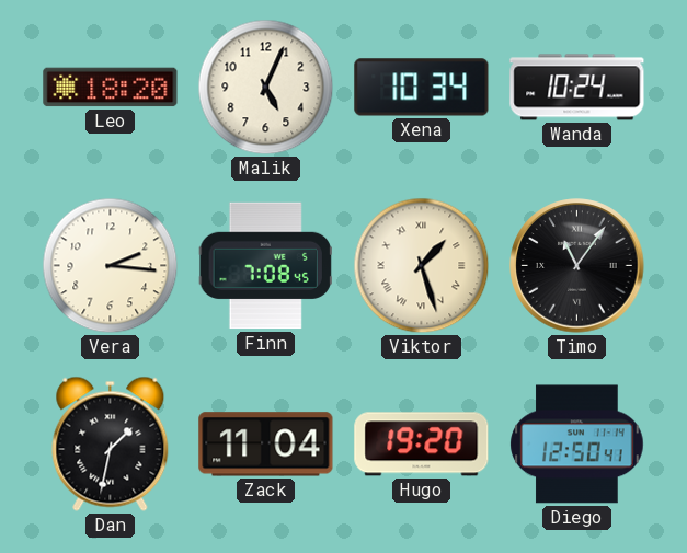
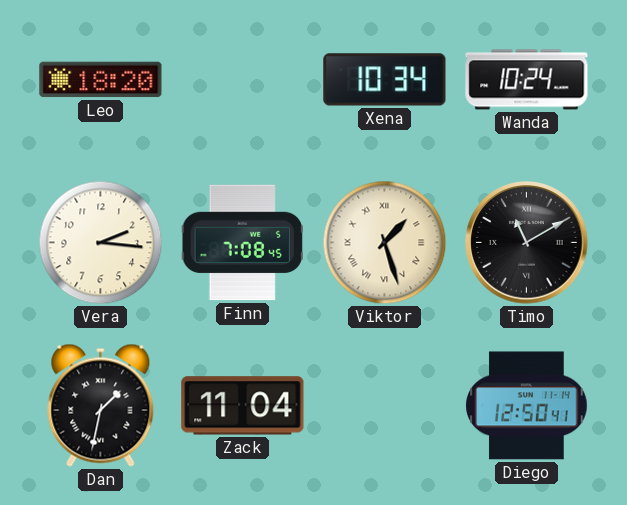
Malik: 5:04 -> none (266, 88)
Timo: 11:06 -> 11:10 (527, 243)
Hugo: 19:20 -> none (422, 445)
